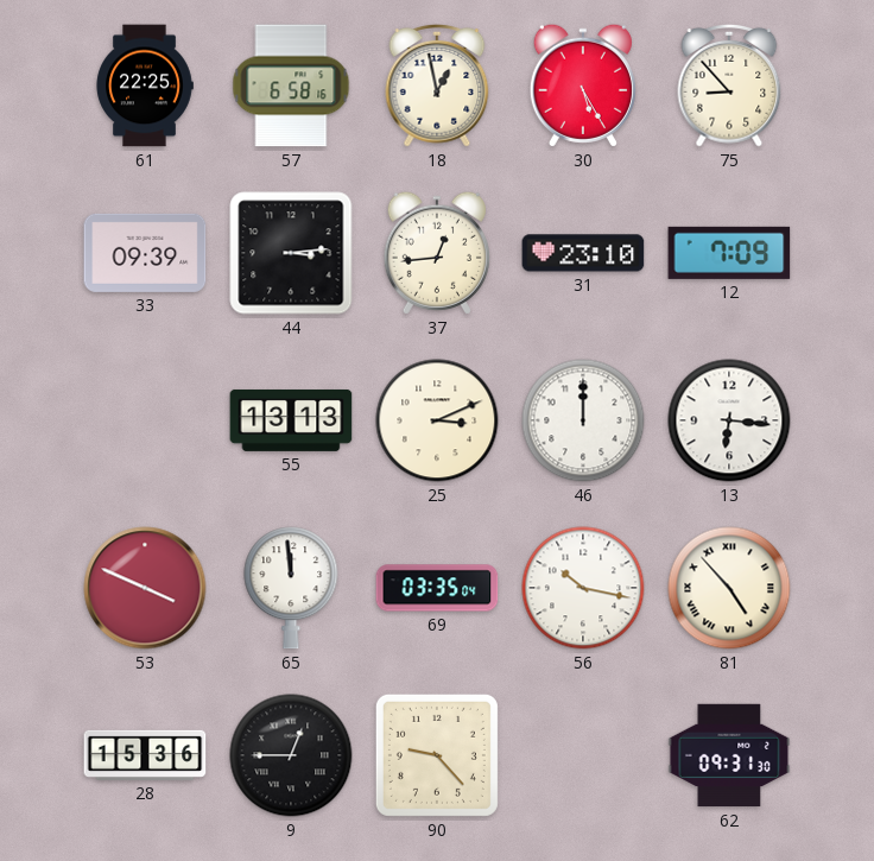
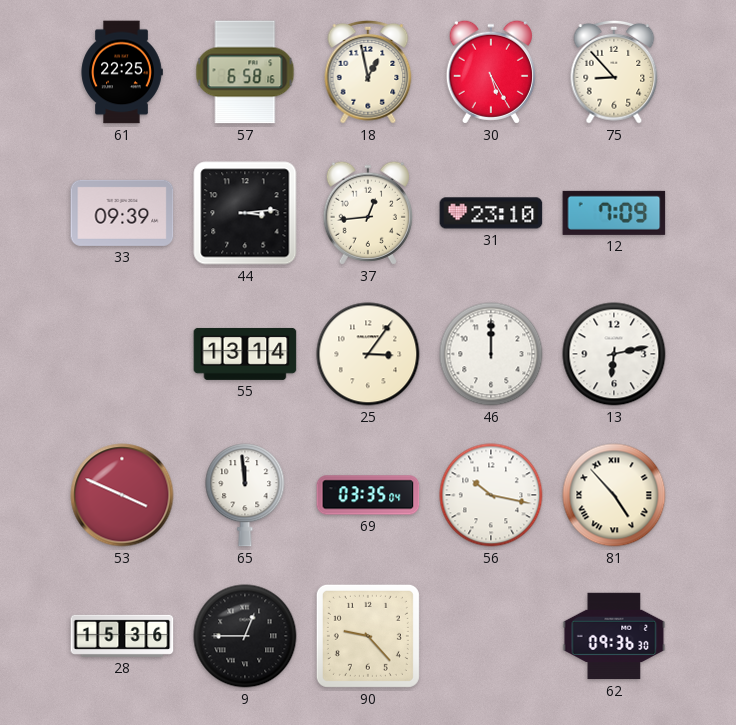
55: 13:13 -> 13:14 (245, 354)
25: 3:11 -> 3:06 (368, 354)
13: 6:16 -> 6:13 (614, 354)
62: 09:31 -> 09:36 (614, 636)
